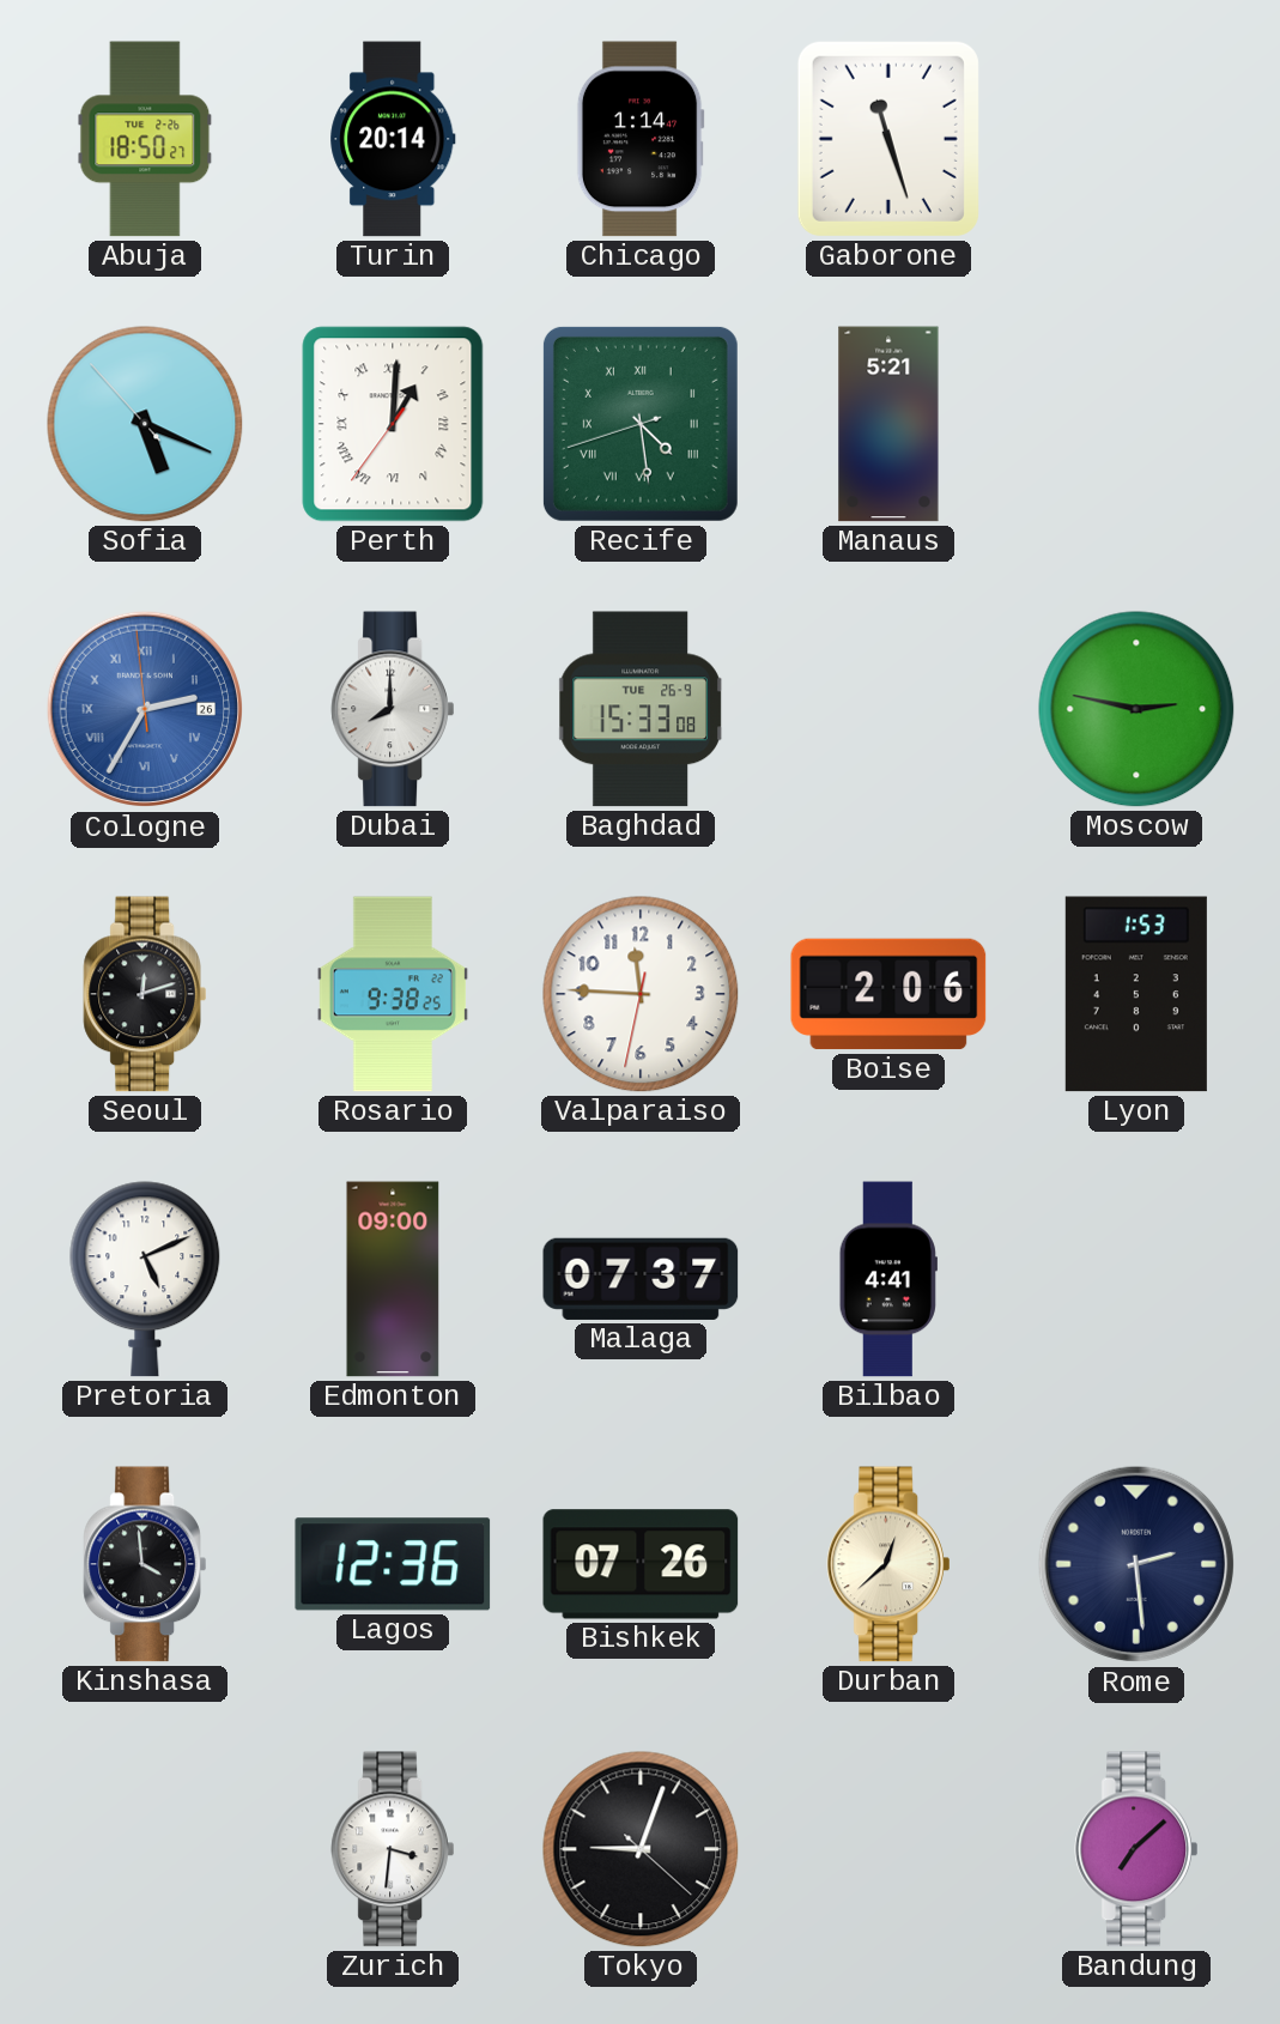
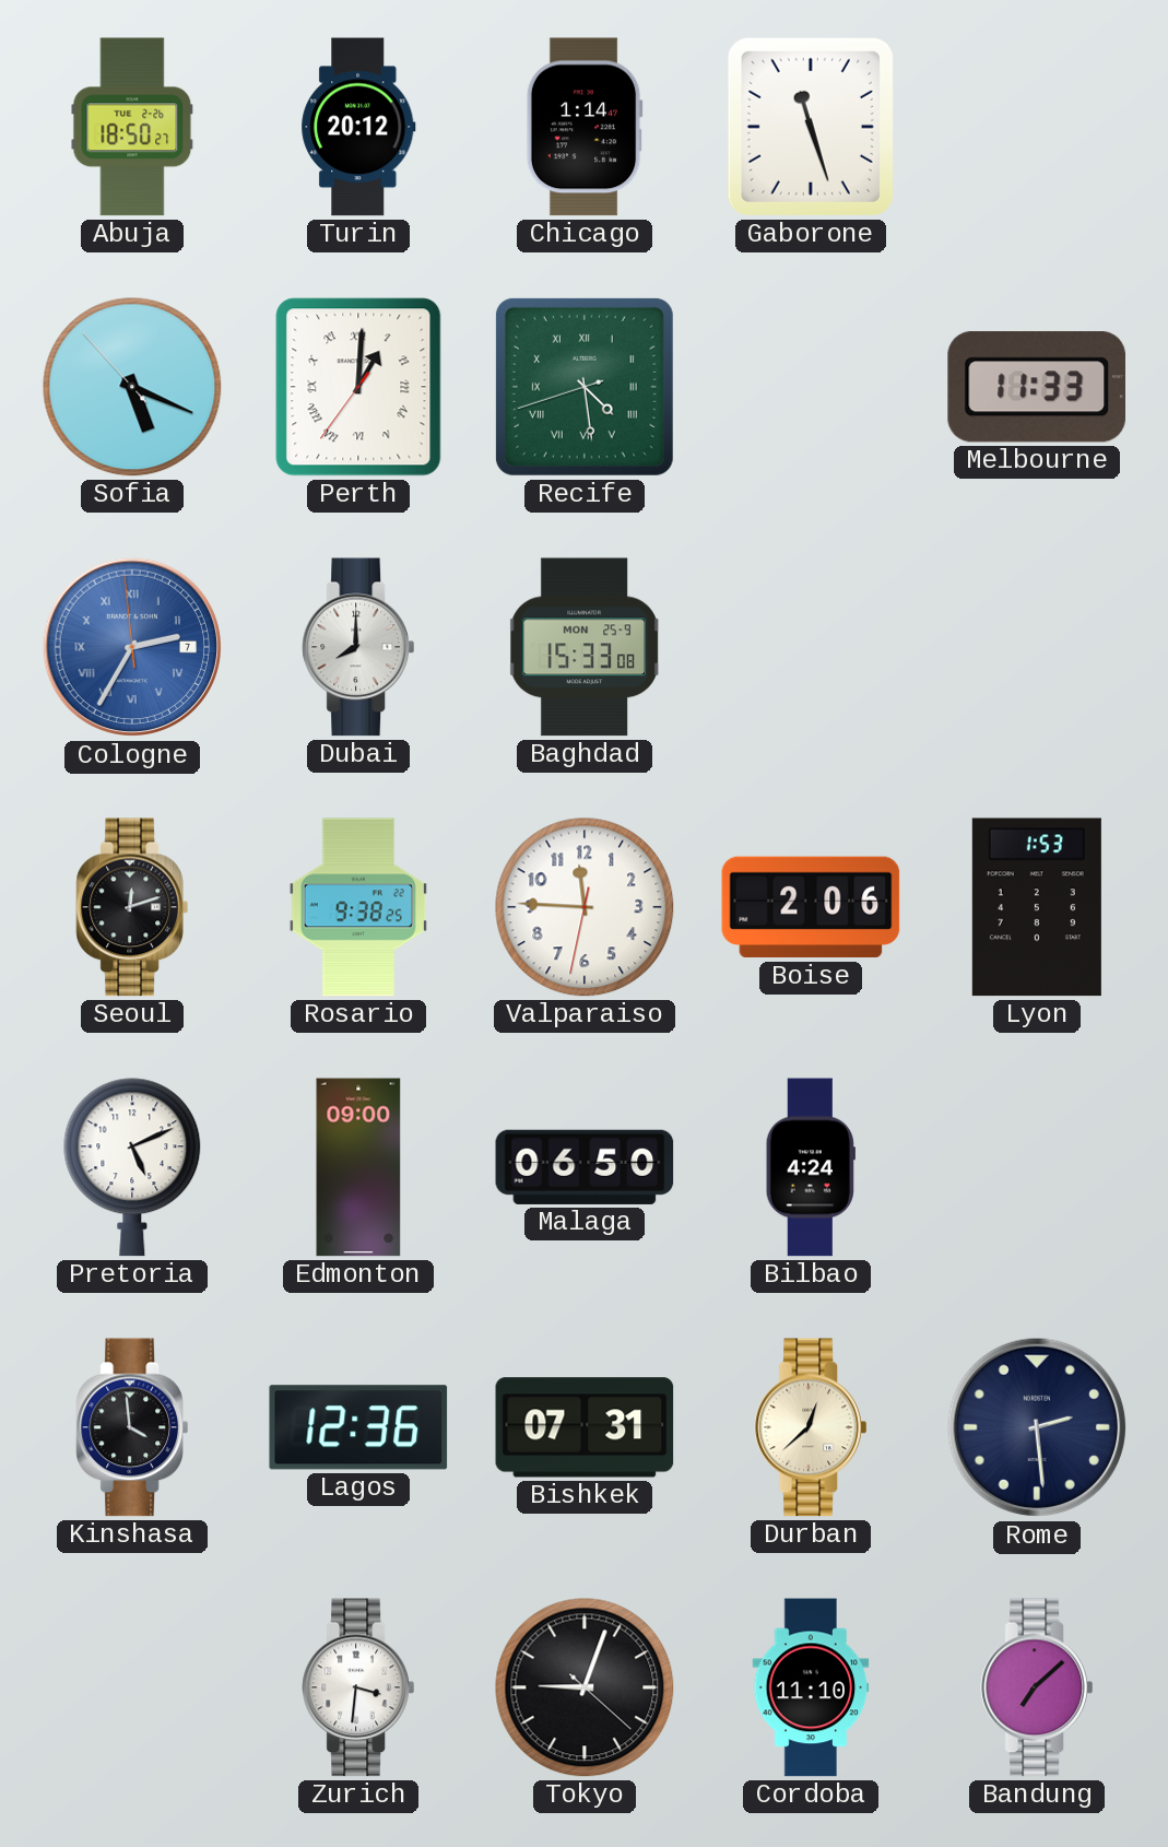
Turin: 20:14 -> 20:12 (358, 127)
Manaus: 5:21 -> none (888, 424)
Melbourne: none -> 11:33 (1036, 387)
Cologne date: 26 -> 7 (132, 647)
Baghdad date: TUE 26-9 -> MON 25-9 (585, 647)
Moscow: 2:47 -> none (1136, 709)
Malaga: 07:37 -> 06:50 (585, 1167)
Bilbao: 4:41 -> 4:24 (811, 1167)
Bishkek: 07:26 -> 07:31 (585, 1427)
Cordoba: none -> 11:10 (811, 1687)
